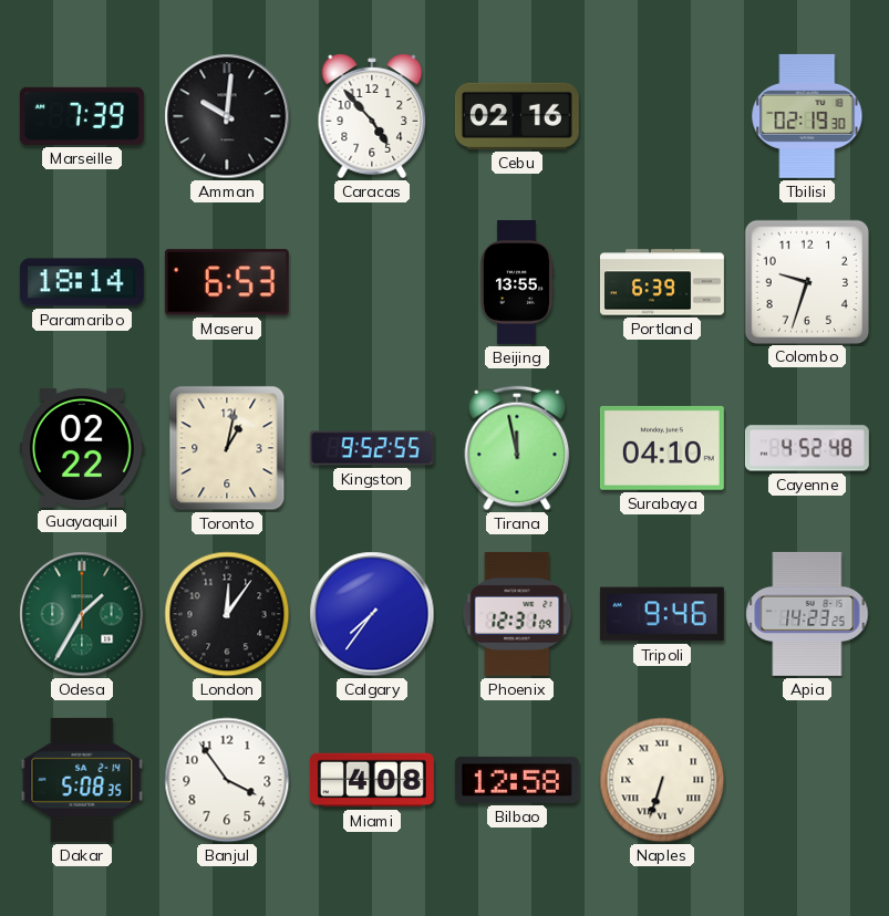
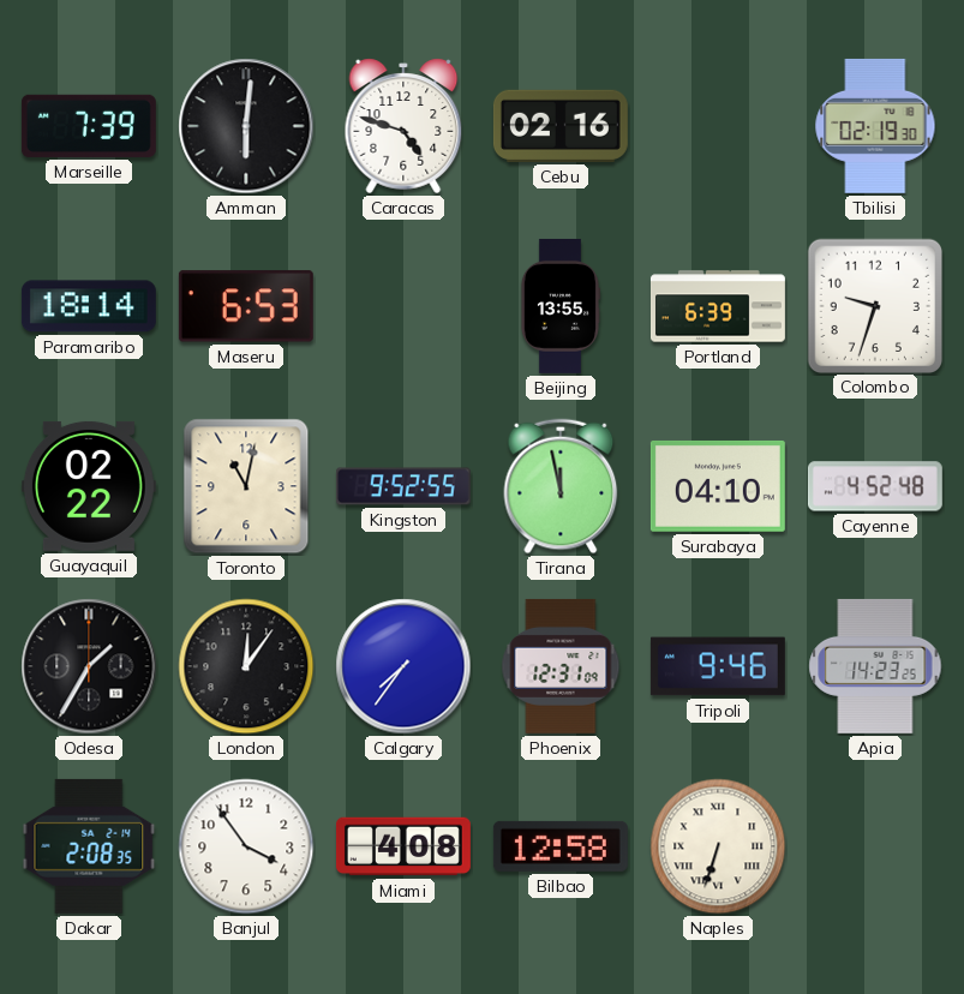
Amman: 10:01 -> 6:01 (246, 126)
Caracas: 4:53 -> 4:48 (403, 126)
Toronto: 1:02 -> 11:02 (246, 486)
Odesa dial: green -> black (89, 666)
Dakar: 5:08 -> 2:08 (89, 846)
